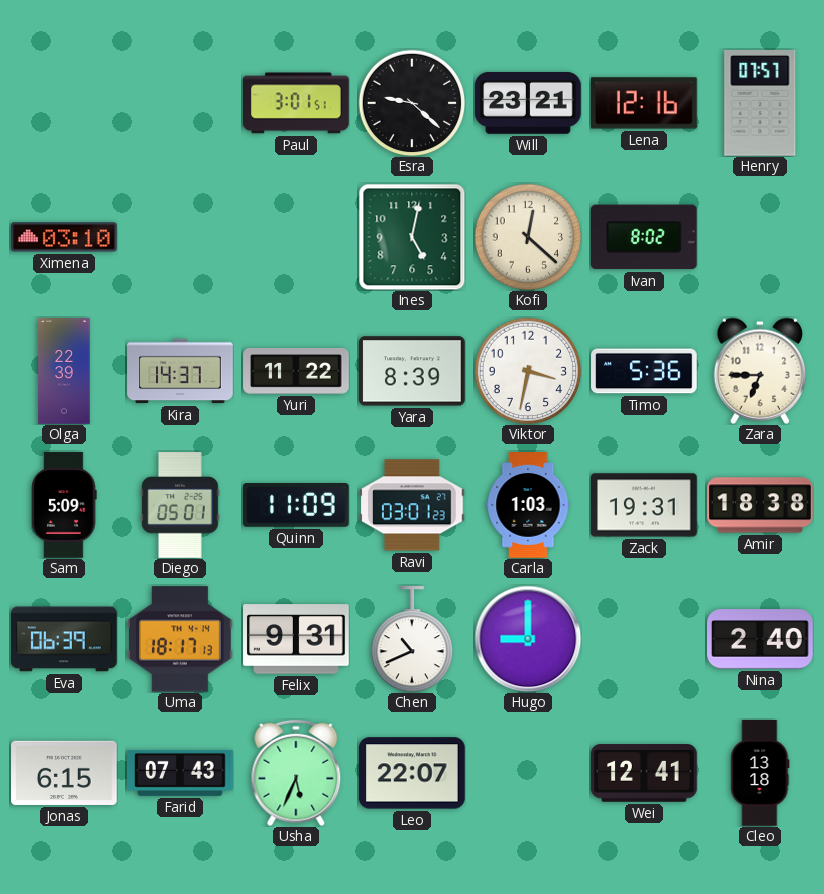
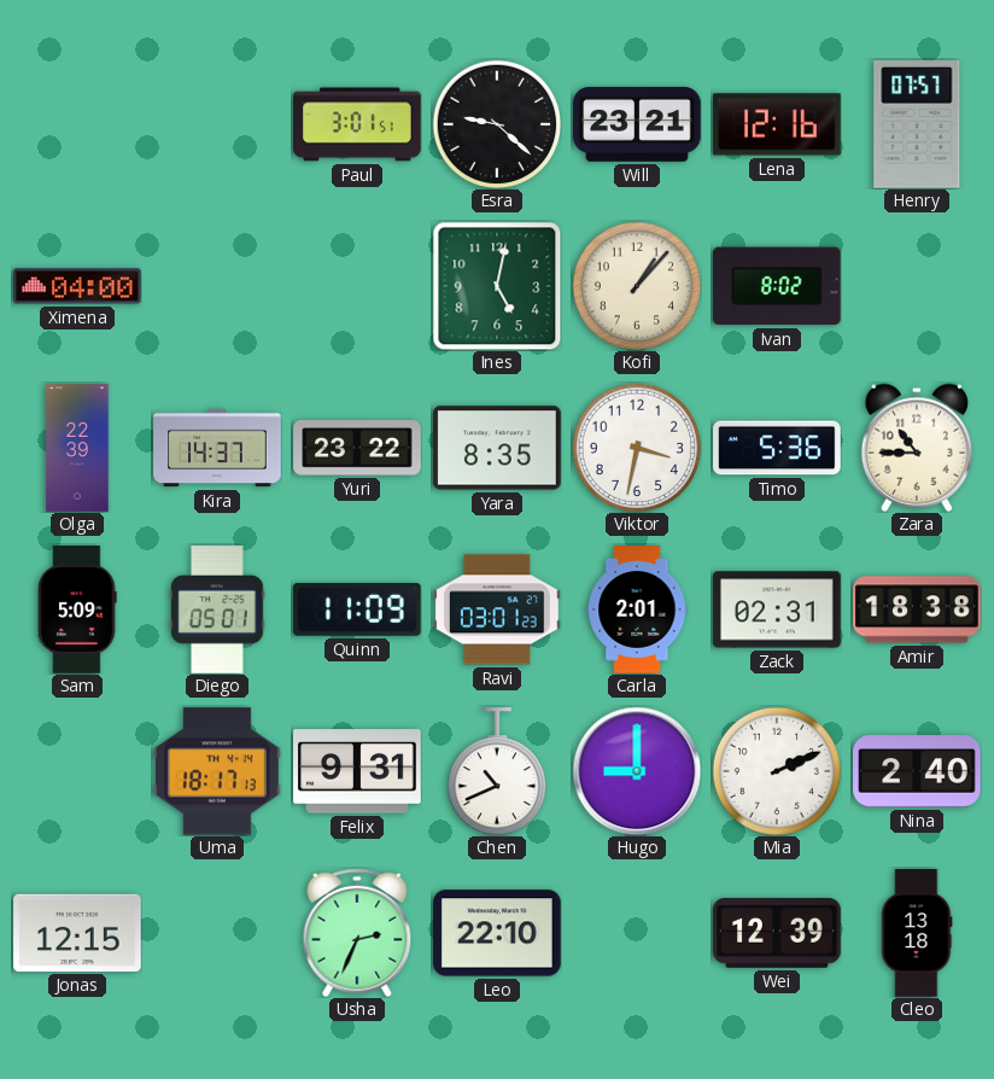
Ximena: 03:10 -> 04:00 (77, 286)
Kofi: 12:22 -> 1:07 (637, 286)
Yuri: 11:22 -> 23:22 (357, 448)
Yara: 8:39 -> 8:35 (497, 448)
Zara: 6:45 -> 10:45 (916, 448)
Carla: 1:03 -> 2:01 (637, 610)
Zack: 19:31 -> 02:31 (777, 610)
Eva: 06:39 -> none (64, 639)
Mia: none -> 2:11 (777, 771)
Jonas: 6:15 -> 12:15 (77, 933)
Farid: 07:43 -> none (180, 773)
Usha: 5:34 -> 2:34 (357, 933)
Leo: 22:07 -> 22:10 (497, 933)
Wei: 12:41 -> 12:39 (777, 933)
